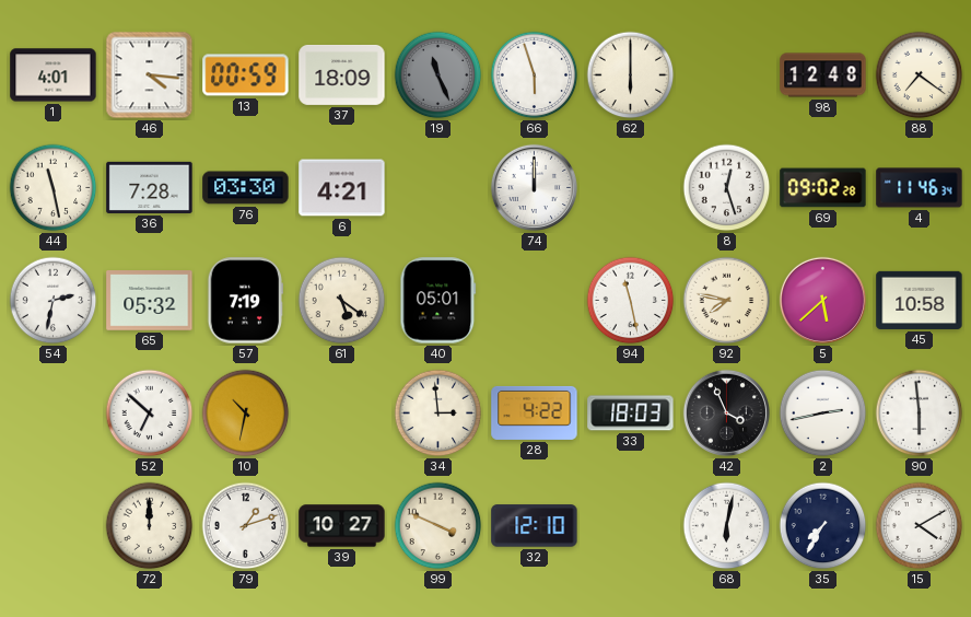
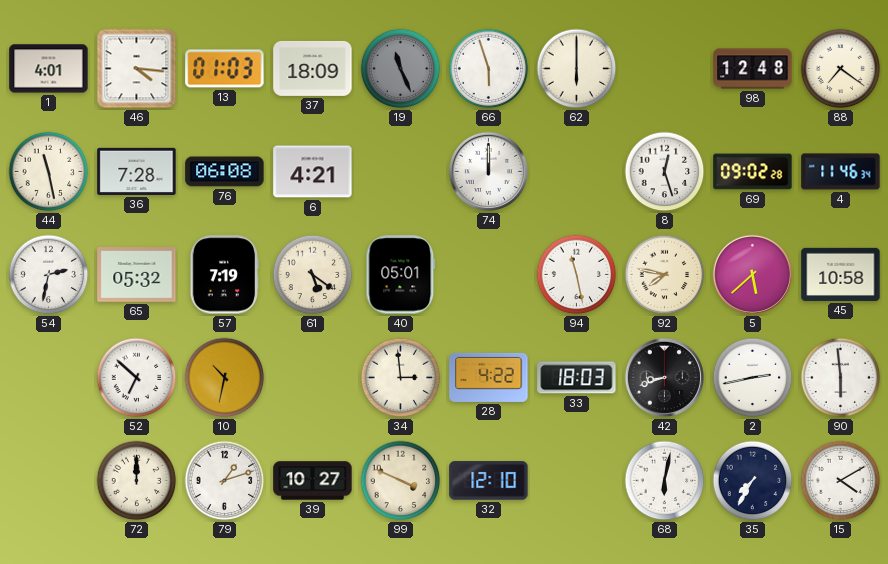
13: 00:59 -> 01:03 (225, 69)
76: 03:30 -> 06:08 (225, 172)
42: 3:56 -> 8:42 (664, 377)
